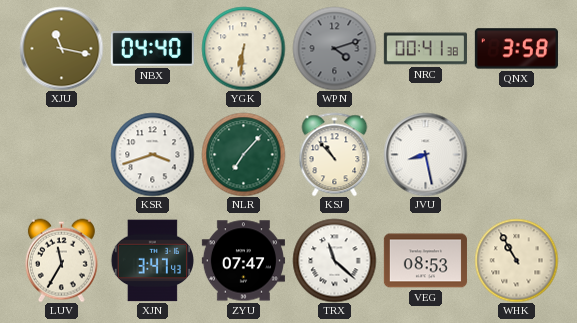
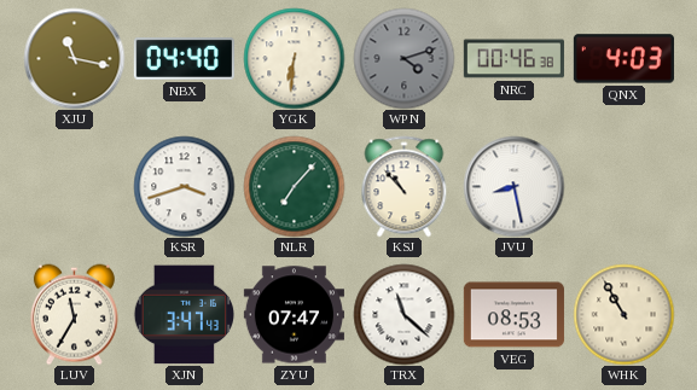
NRC: 00:41 -> 00:46 (513, 59)
QNX: 3:58 -> 4:03 (623, 59)
